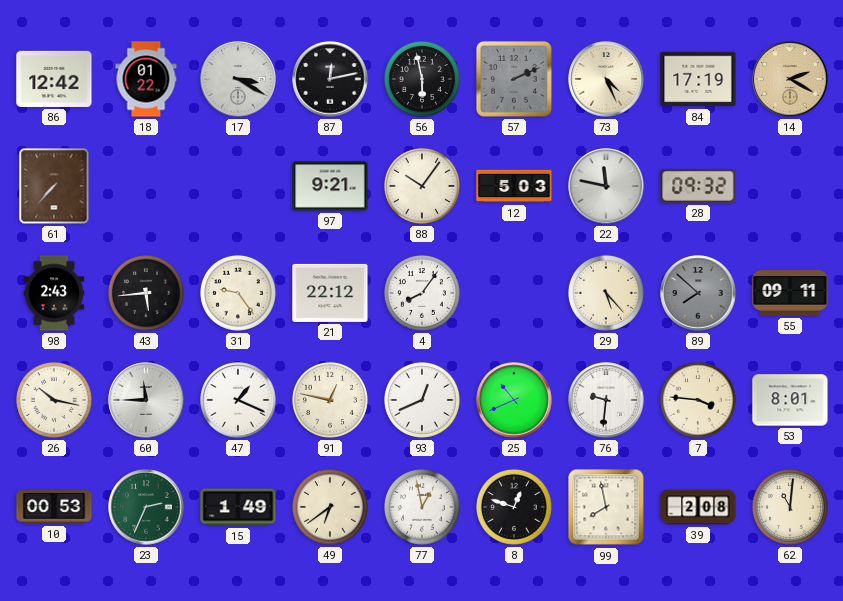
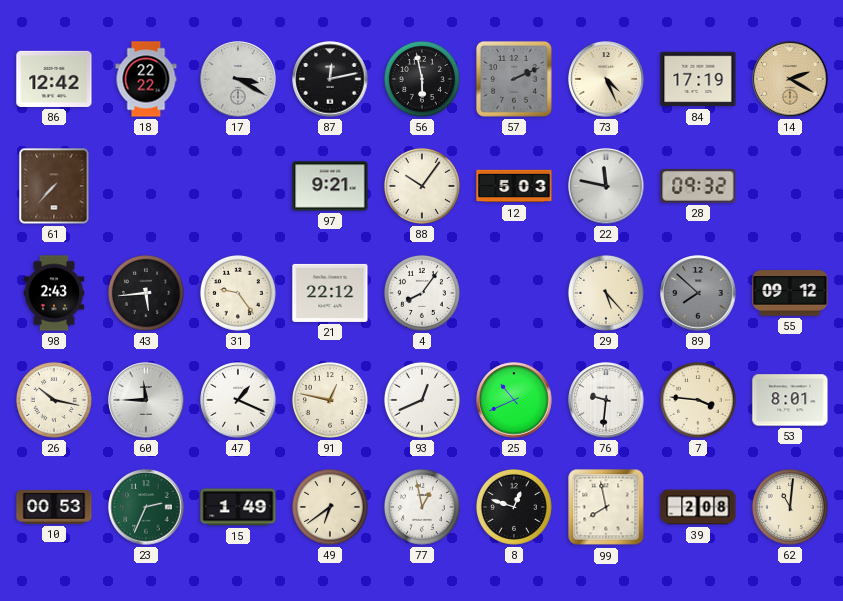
18: 01:22 -> 22:22 (146, 79)
55: 09:11 -> 09:12 (790, 293)
